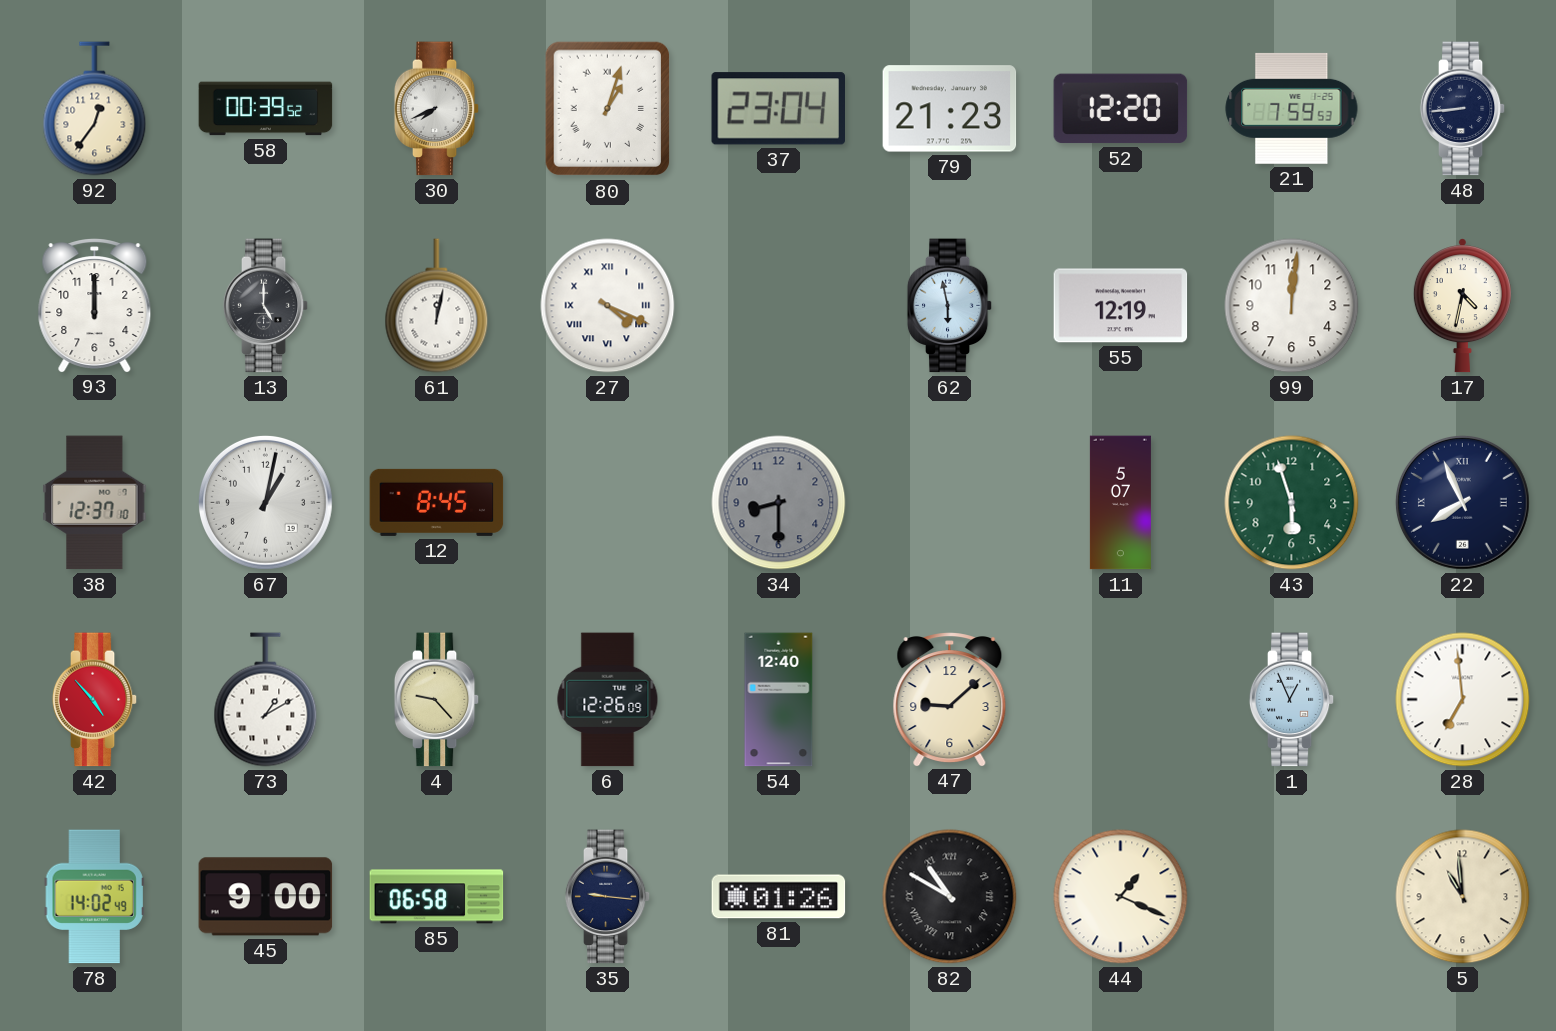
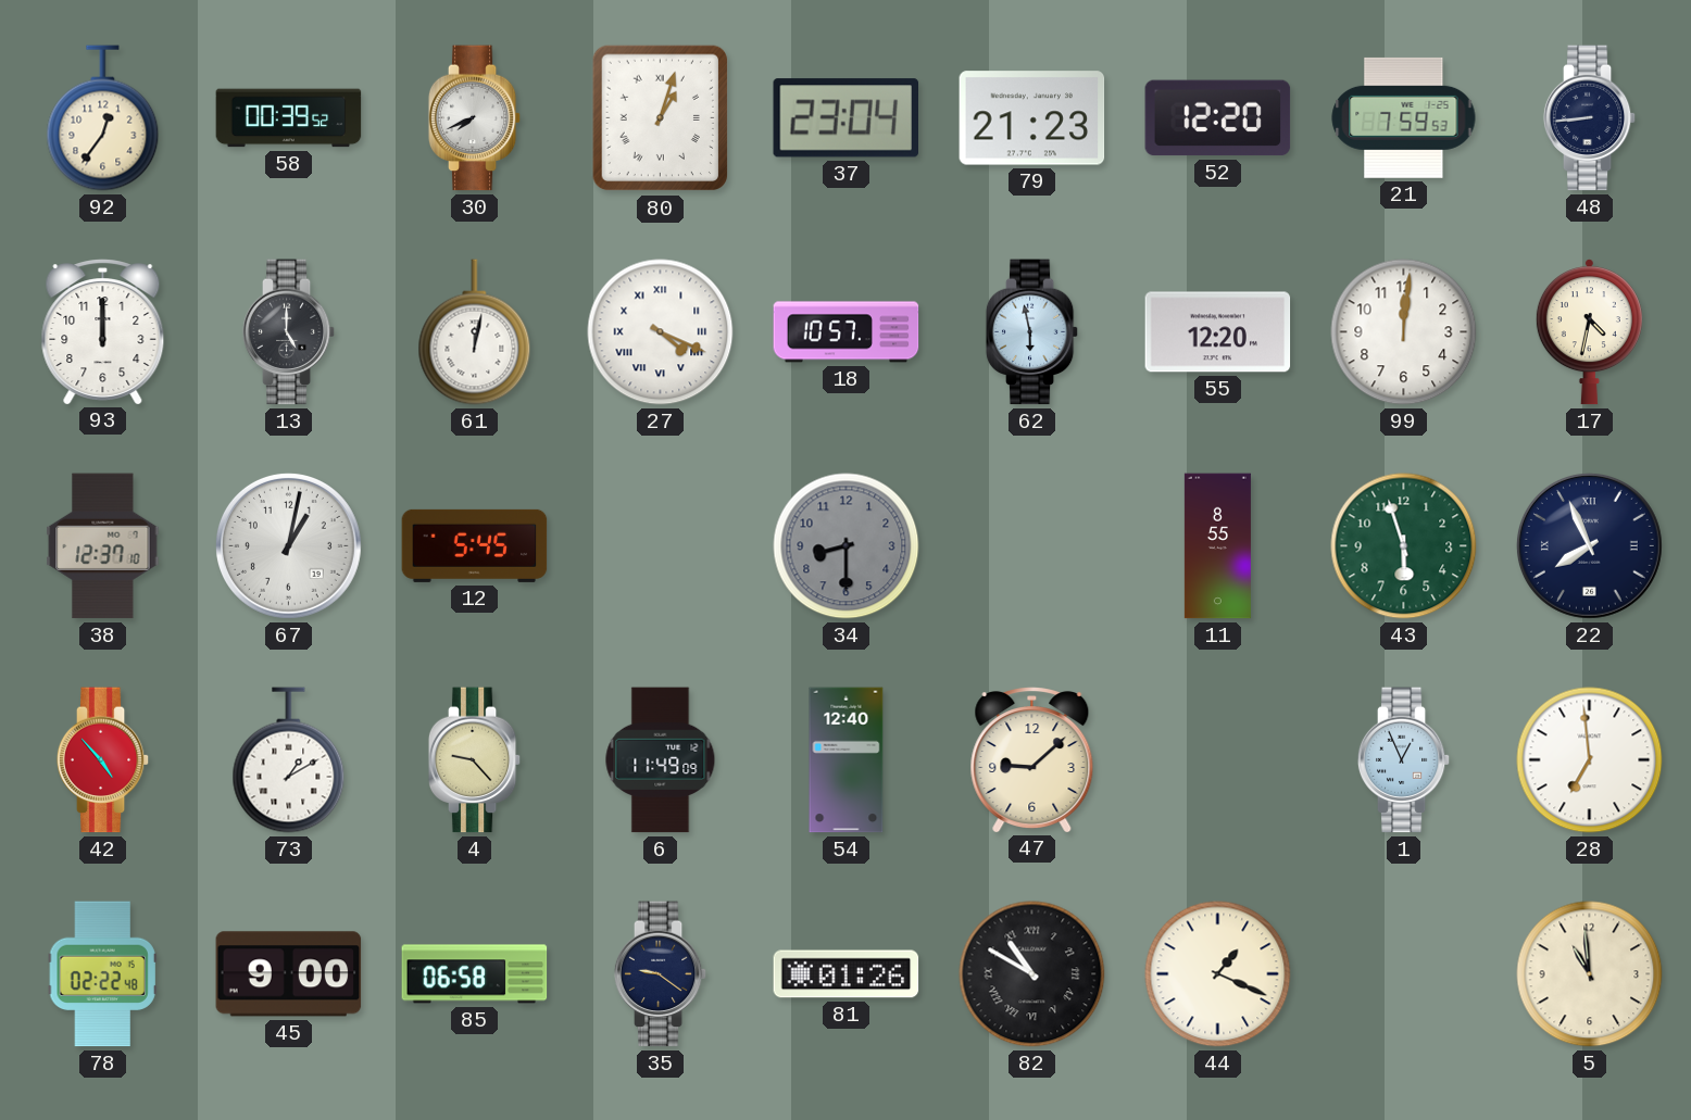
18: none -> 10:57 (847, 332)
55: 12:19 -> 12:20 (1218, 332)
12: 8:45 -> 5:45 (475, 545)
11: 5:07 -> 8:55 (1217, 546)
6: 12:26 -> 11:49 (661, 760)
78: 14:02 -> 02:22 (102, 974)
35: 9:16 -> 9:21 (661, 974)
